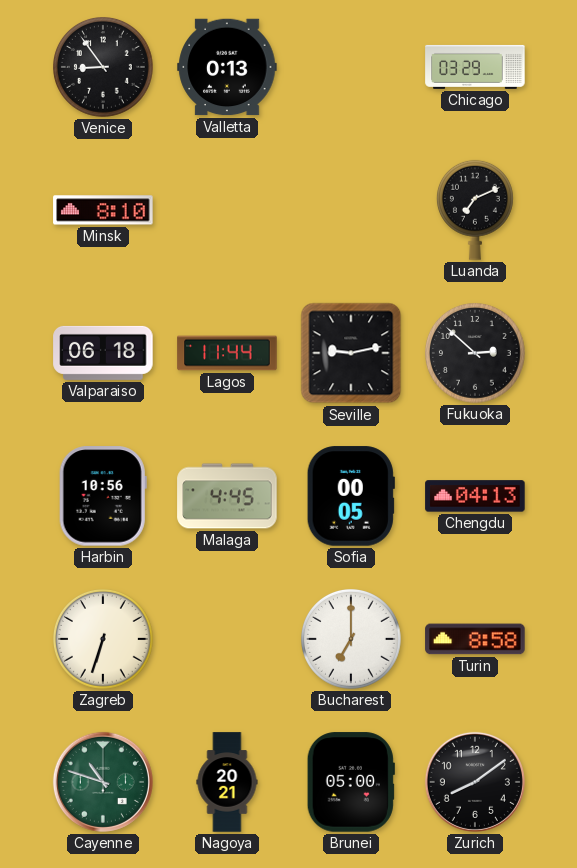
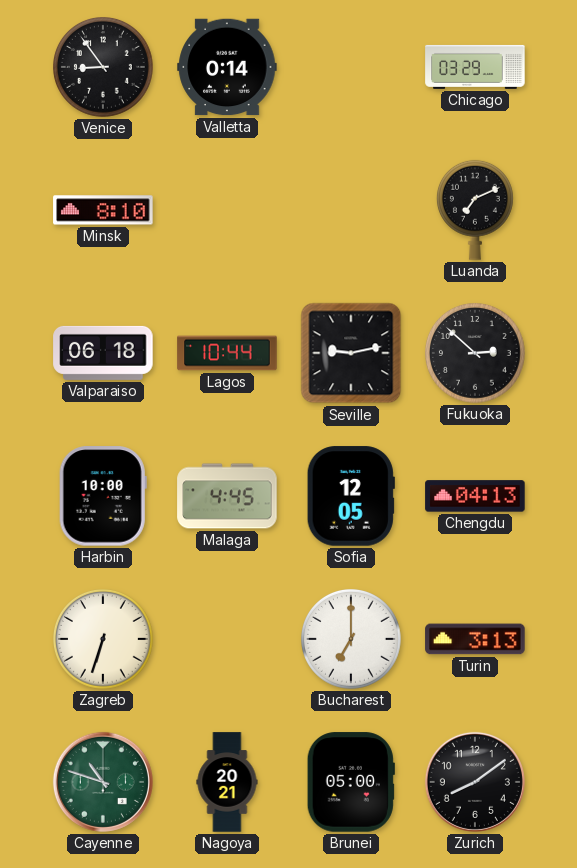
Valletta: 0:13 -> 0:14 (227, 67)
Lagos: 11:44 -> 10:44 (227, 353)
Harbin: 10:56 -> 10:00 (103, 496)
Sofia: 00:05 -> 12:05 (351, 496)
Turin: 8:58 -> 3:13 (475, 639)
